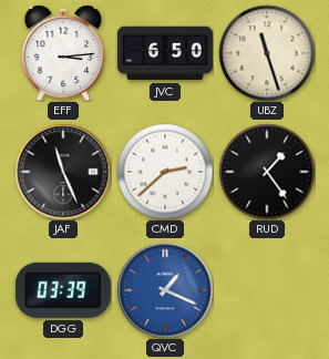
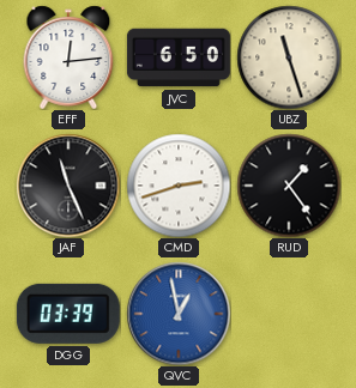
EFF: 3:14 -> 12:14 (68, 57)
CMD: 2:38 -> 2:42 (179, 186)
QVC: 1:19 -> 12:58 (179, 314)
